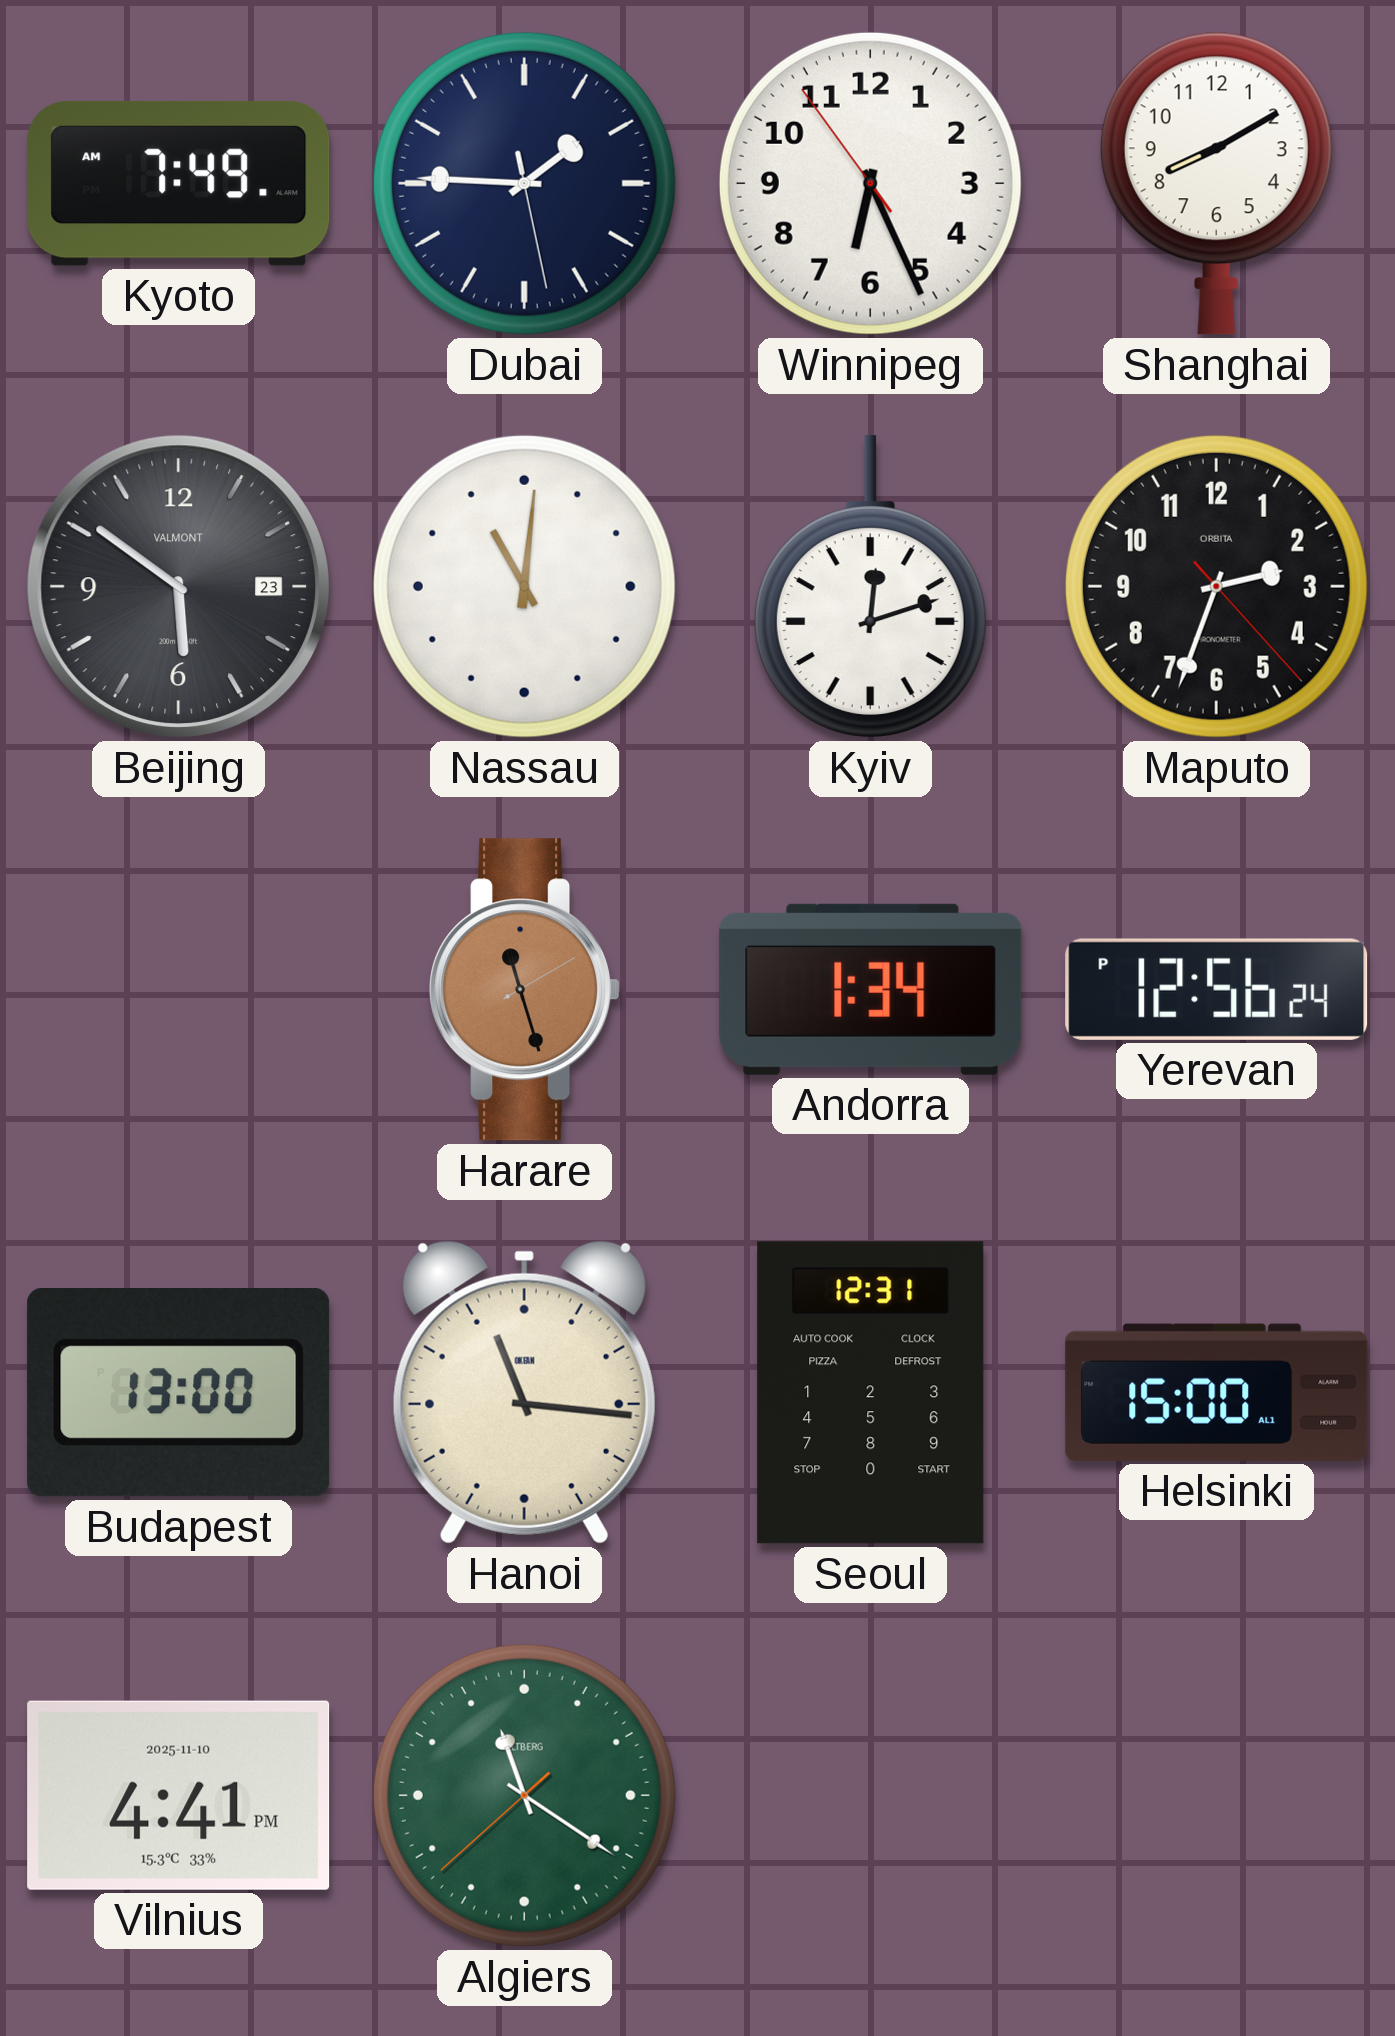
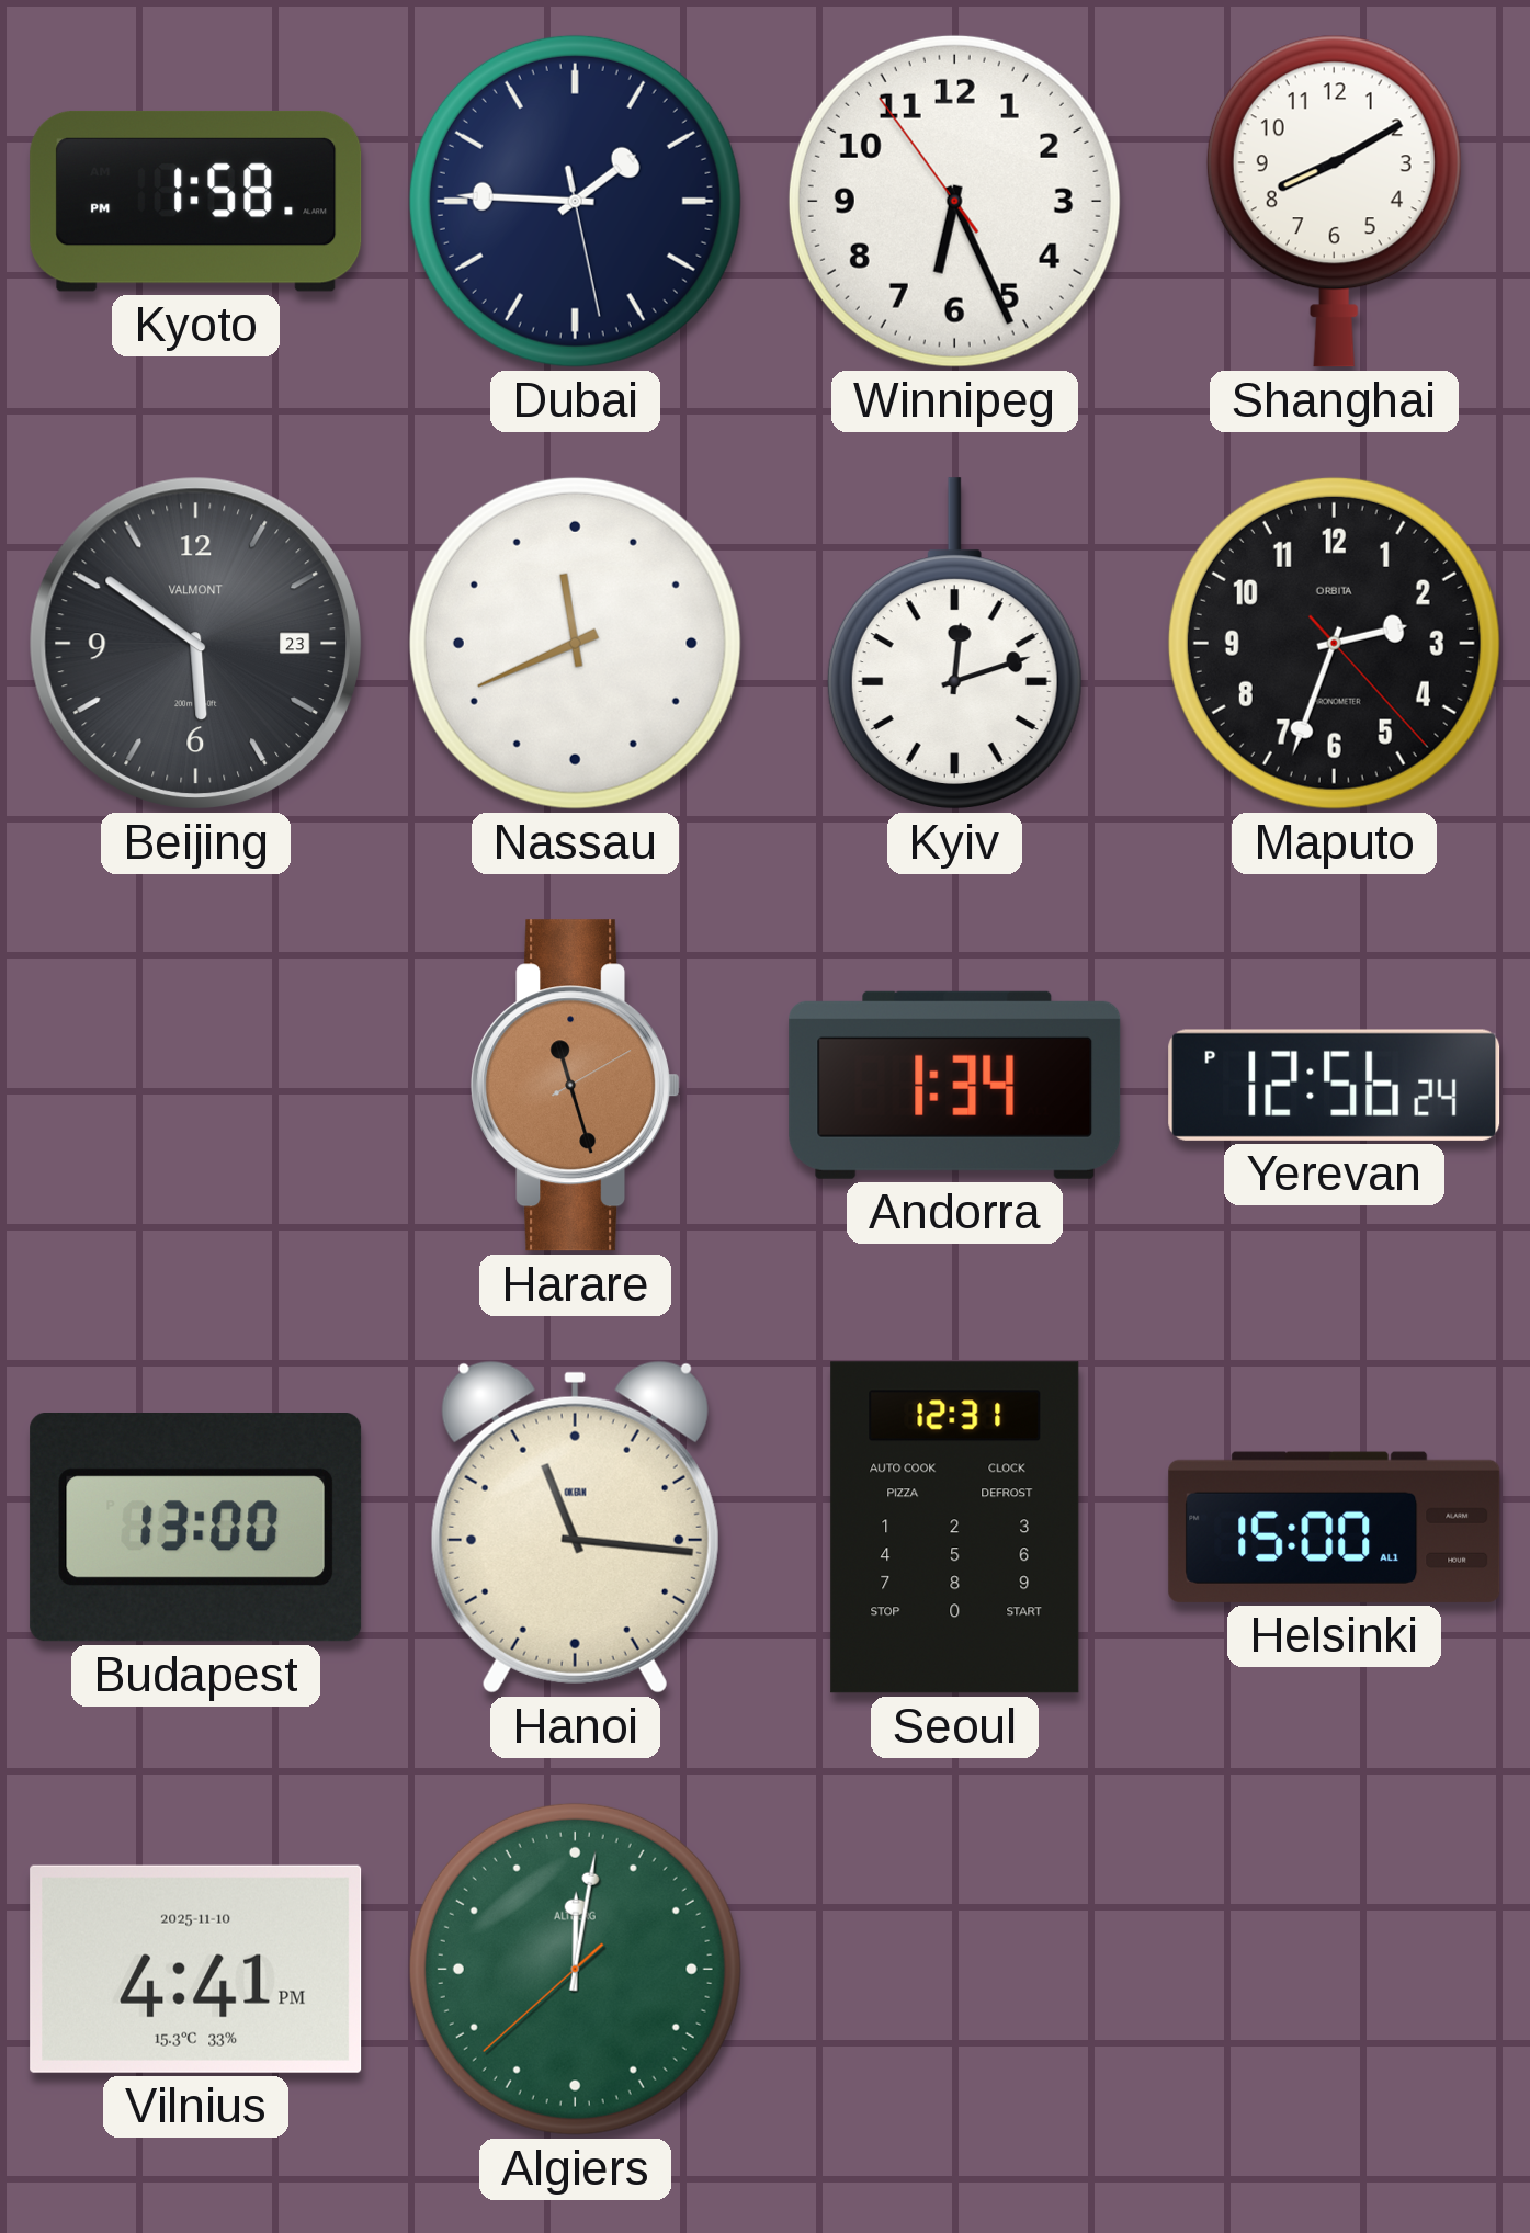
Kyoto: 7:49 -> 1:58 (196, 201)
Nassau: 11:01 -> 11:41 (575, 643)
Algiers: 11:20 -> 12:01 (575, 1969)
